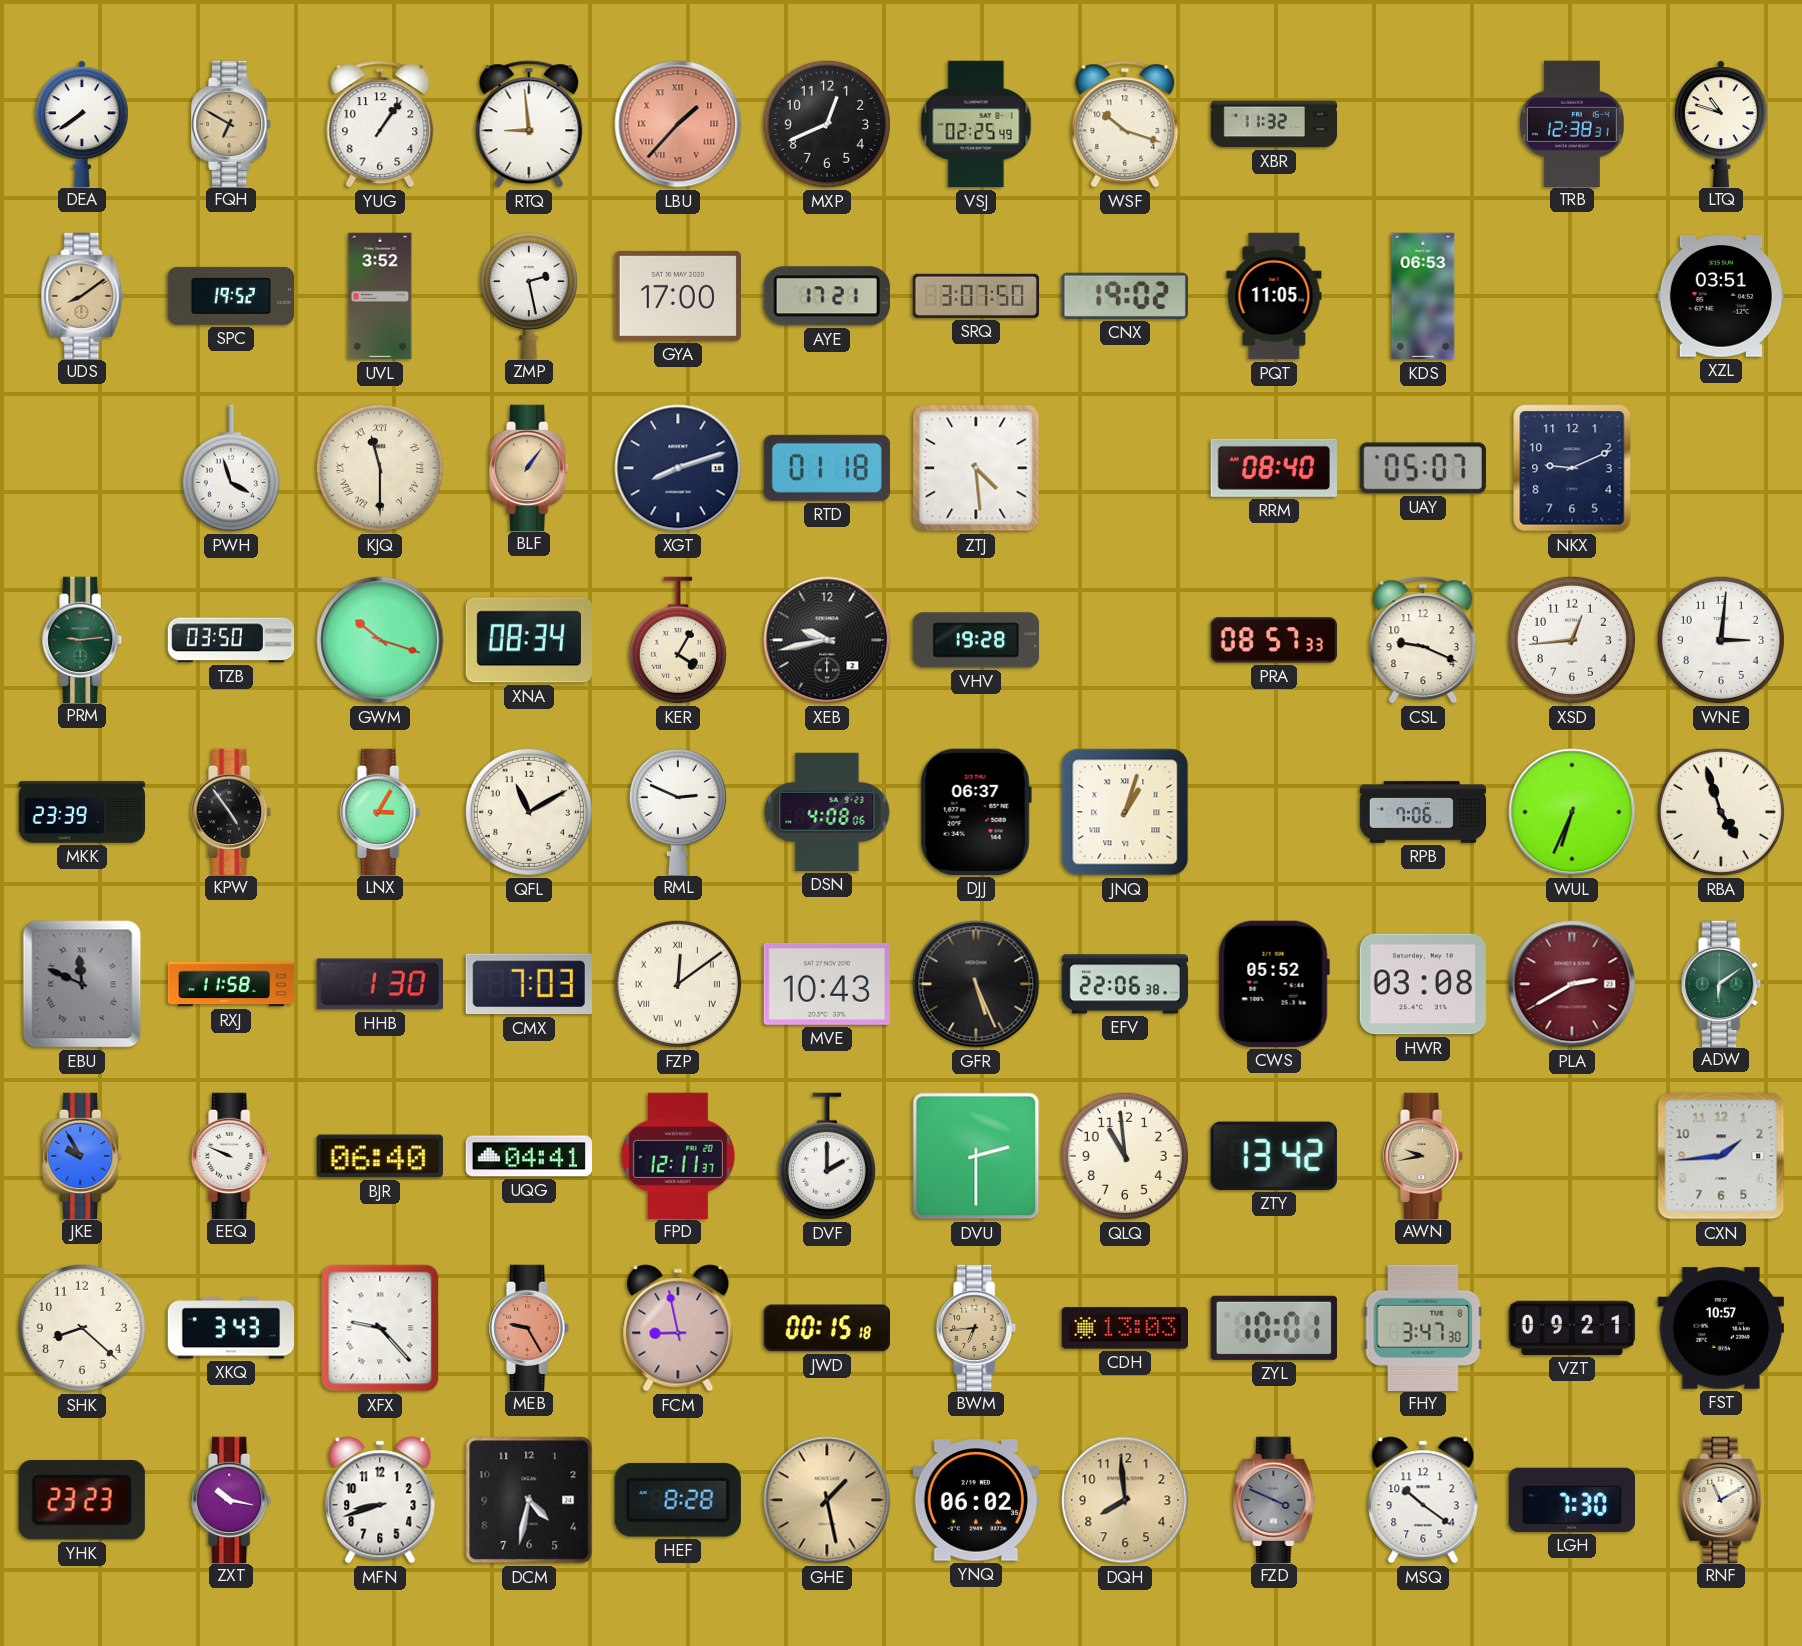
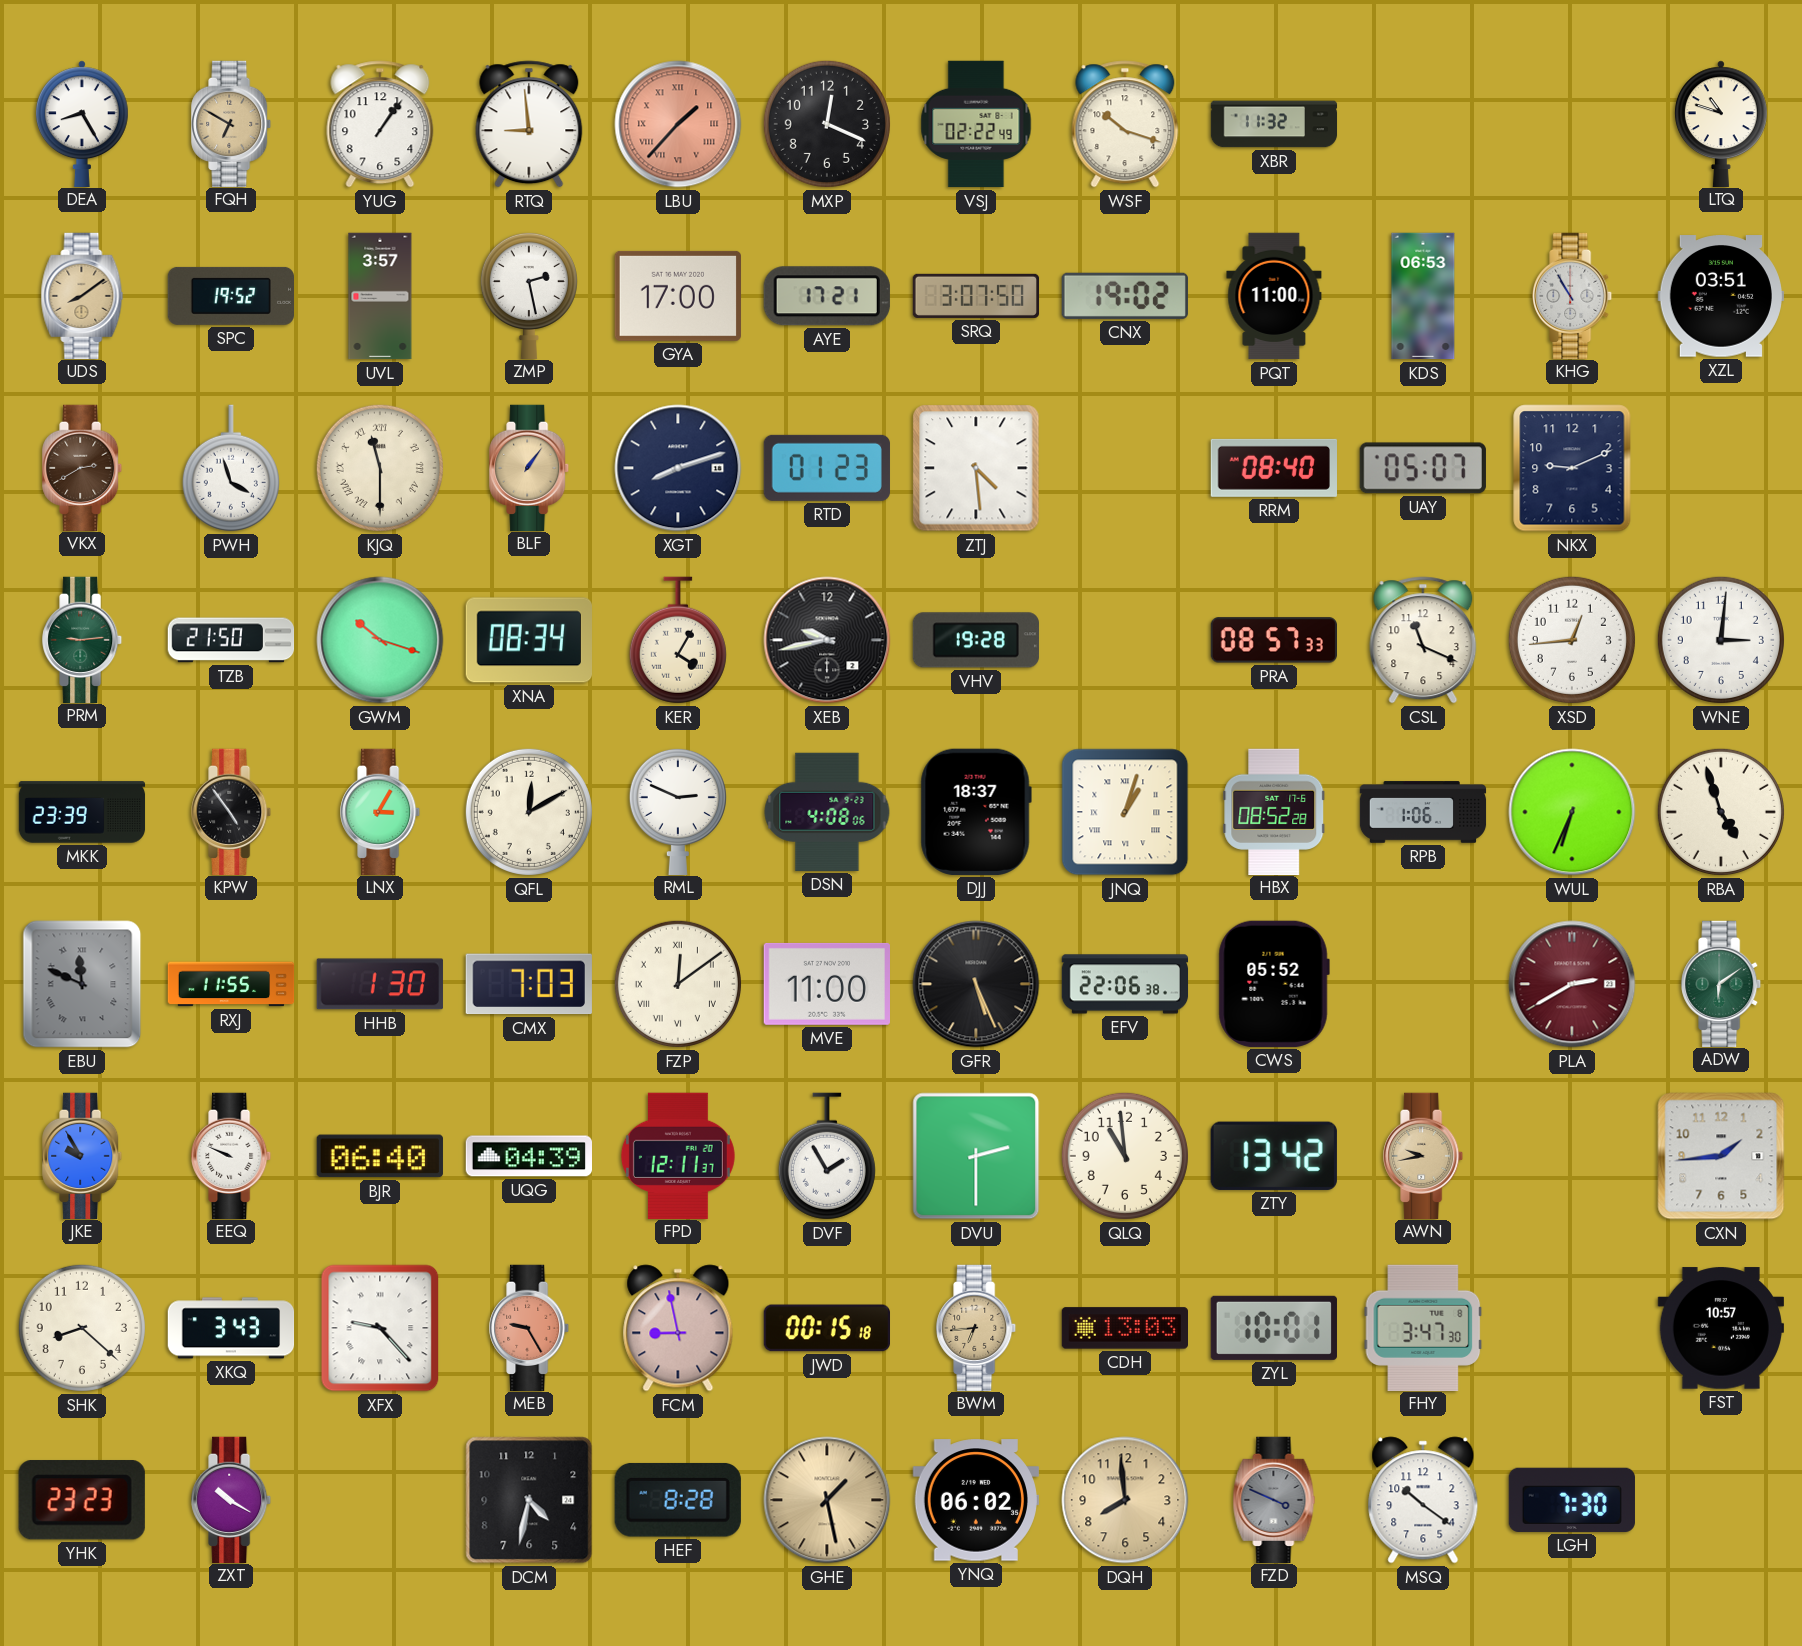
DEA: 7:39 -> 8:25 (82, 123)
MXP: 12:41 -> 12:19 (827, 124)
VSJ: 02:25 -> 02:22 (976, 124)
TRB: 12:38 -> none (1572, 123)
UVL: 3:52 -> 3:57 (380, 296)
PQT: 11:05 -> 11:00 (1274, 296)
KHG: none -> 10:55 (1573, 295)
VKX: none -> 2:40 (83, 467)
RTD: 01:18 -> 01:23 (827, 468)
TZB: 03:50 -> 21:50 (231, 640)
CSL: 9:19 -> 11:19 (1423, 640)
QFL: 11:10 -> 12:10 (529, 812)
DJJ: 06:37 -> 18:37 (976, 812)
HBX: none -> 08:52 (1274, 811)
RPB: 7:06 -> 1:06 (1423, 812)
RXJ: 11:58 -> 11:55 (231, 984)
MVE: 10:43 -> 11:00 (826, 984)
HWR: 03:08 -> none (1423, 984)
UQG: 04:41 -> 04:39 (528, 1156)
DVF: 2:00 -> 1:55 (827, 1156)
VZT: 09:21 -> none (1572, 1328)
ZXT: 10:17 -> 10:20 (232, 1499)
MFN: 8:42 -> none (380, 1500)
RNF: 11:10 -> none (1721, 1499)
